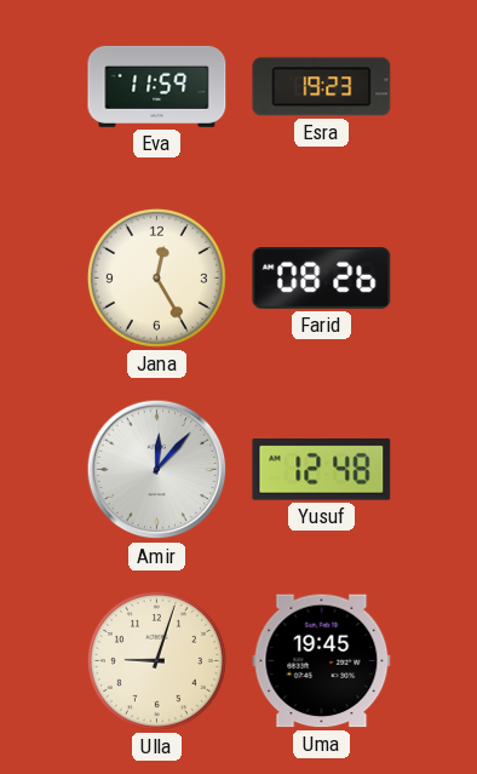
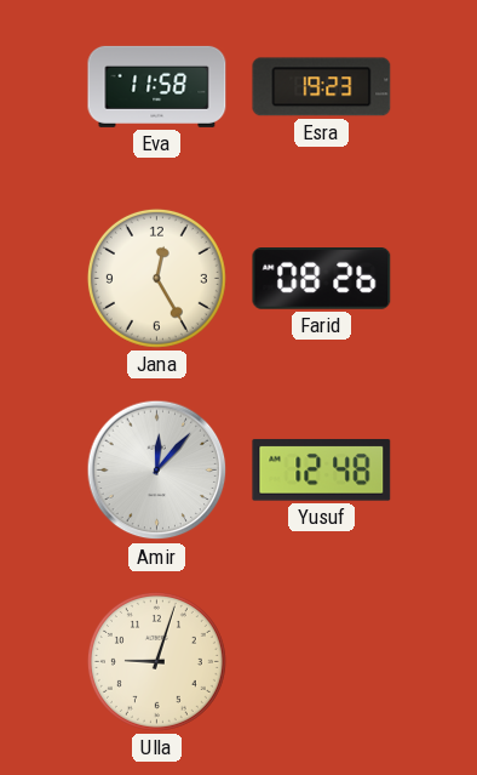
Eva: 11:59 -> 11:58 (157, 86)
Uma: 19:45 -> none (322, 661)
